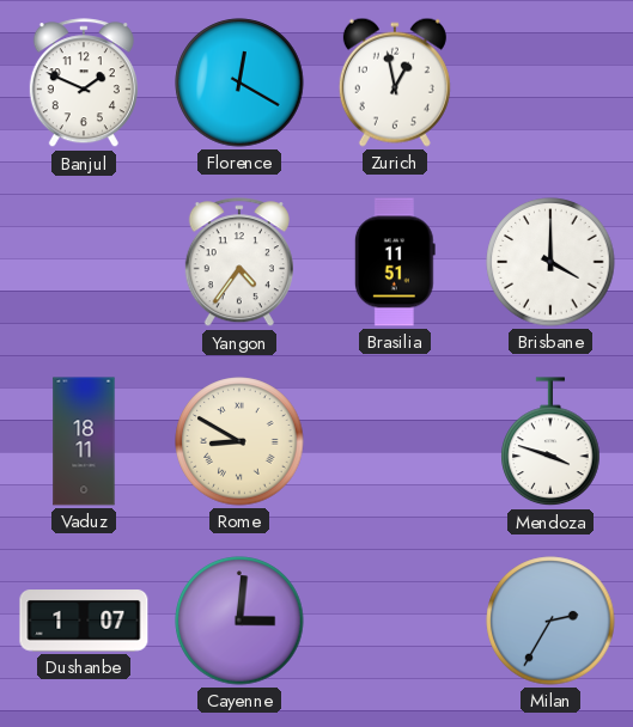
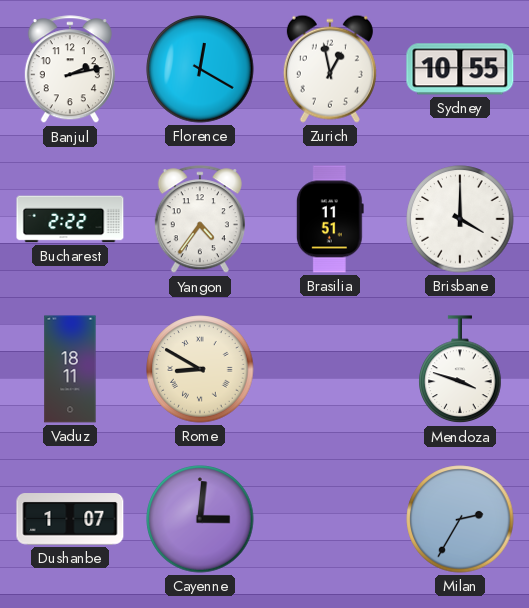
Banjul: 1:49 -> 2:13 (70, 70)
Sydney: none -> 10:55 (460, 69)
Bucharest: none -> 2:22 (70, 219)
